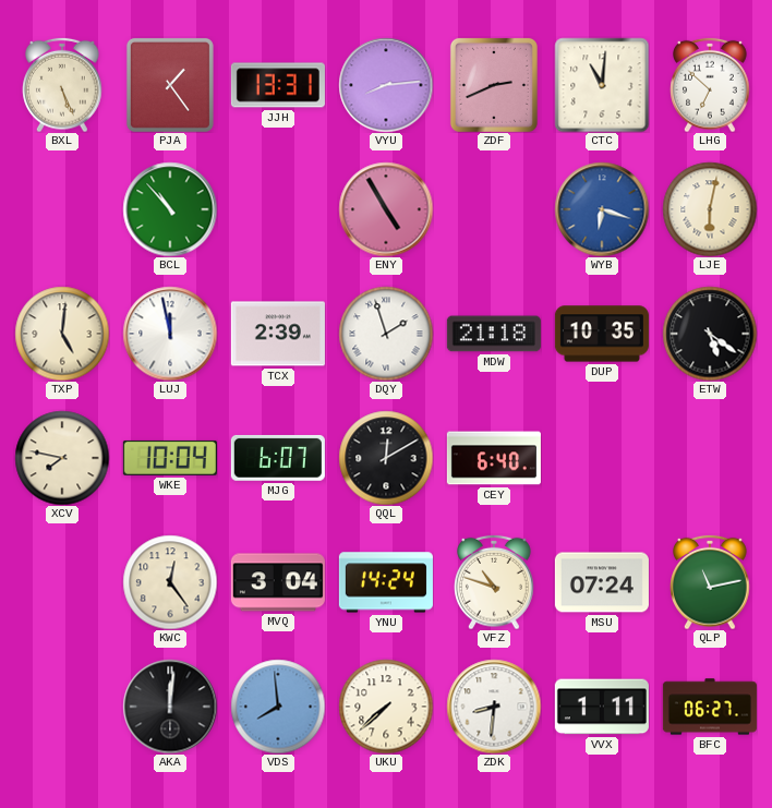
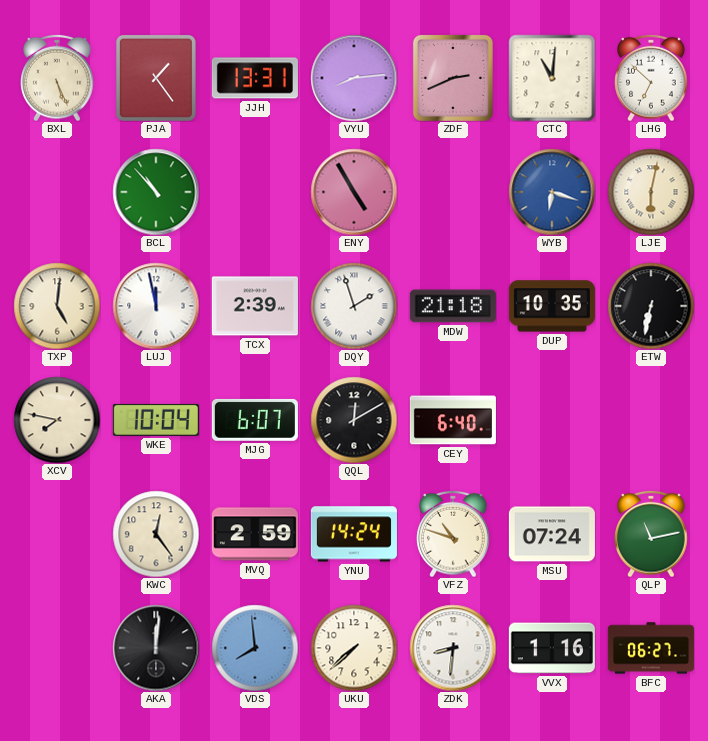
ETW: 5:21 -> 6:32 (651, 306)
MVQ: 3:04 -> 2:59 (255, 534)
VVX: 1:11 -> 1:16 (552, 648)
